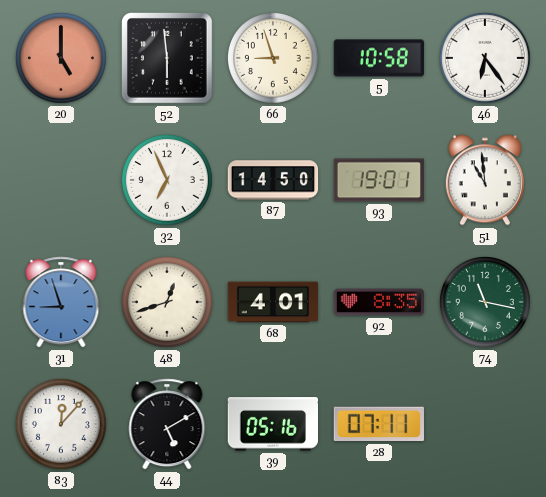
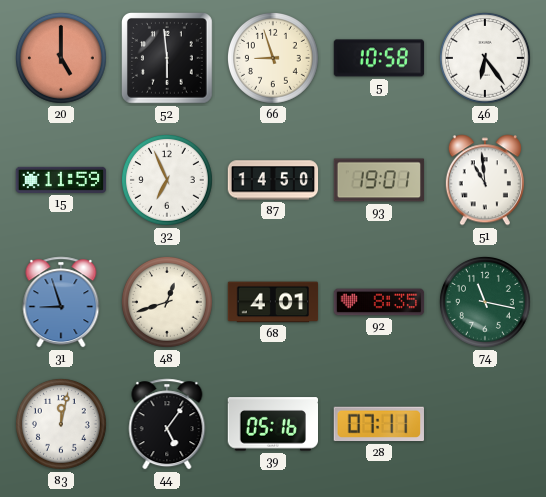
15: none -> 11:59 (61, 180)
83: 12:07 -> 12:02 (61, 424)
44: 5:10 -> 5:06 (167, 424)
